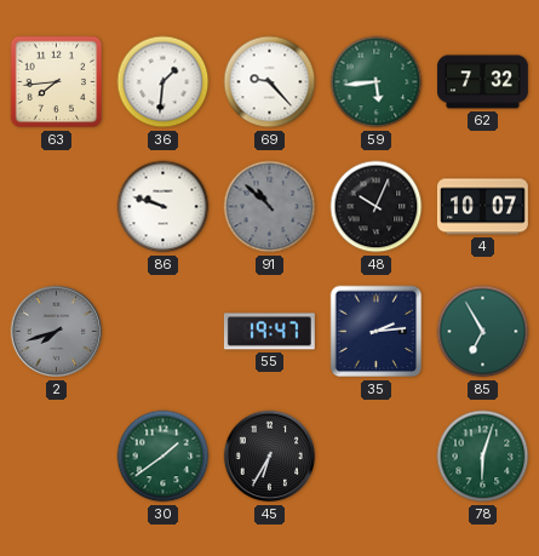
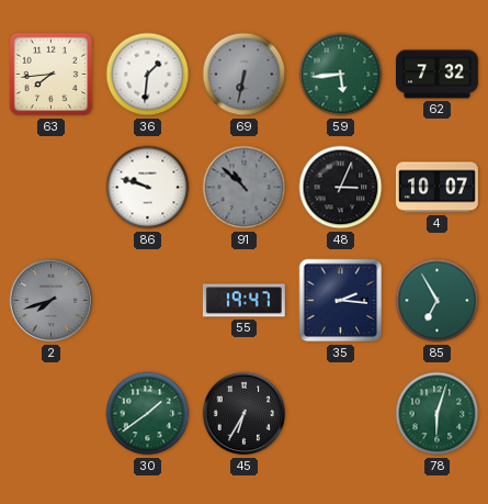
69: 9:23 -> 6:32 (245, 75)
69 dial: white -> grey (245, 75)
48: 10:04 -> 3:04 (341, 188)
35: 2:14 -> 2:16 (341, 301)
